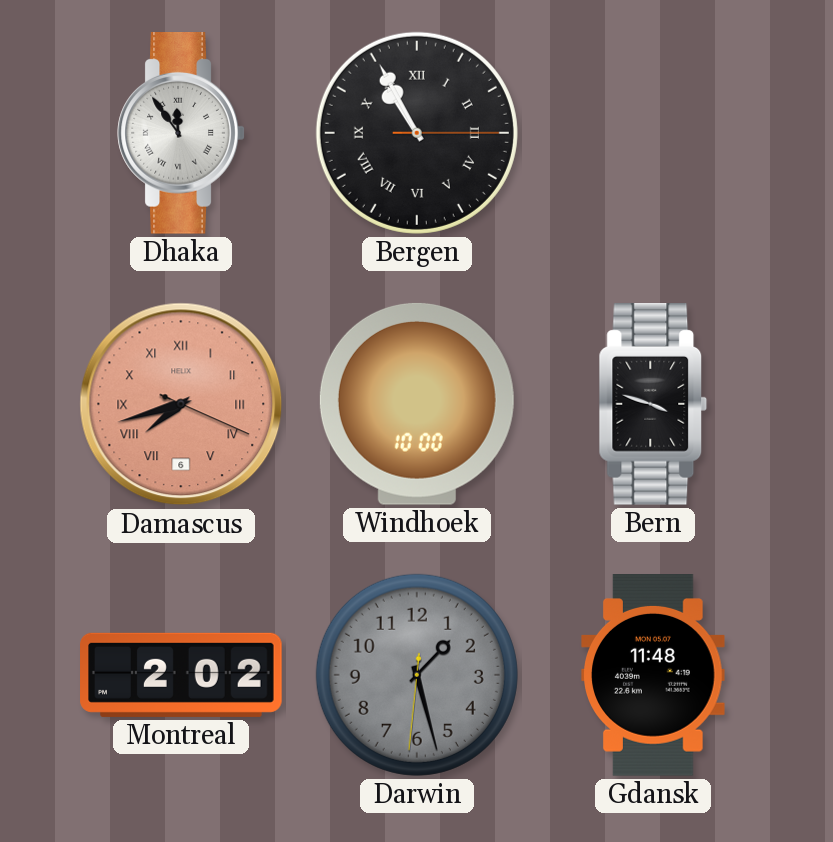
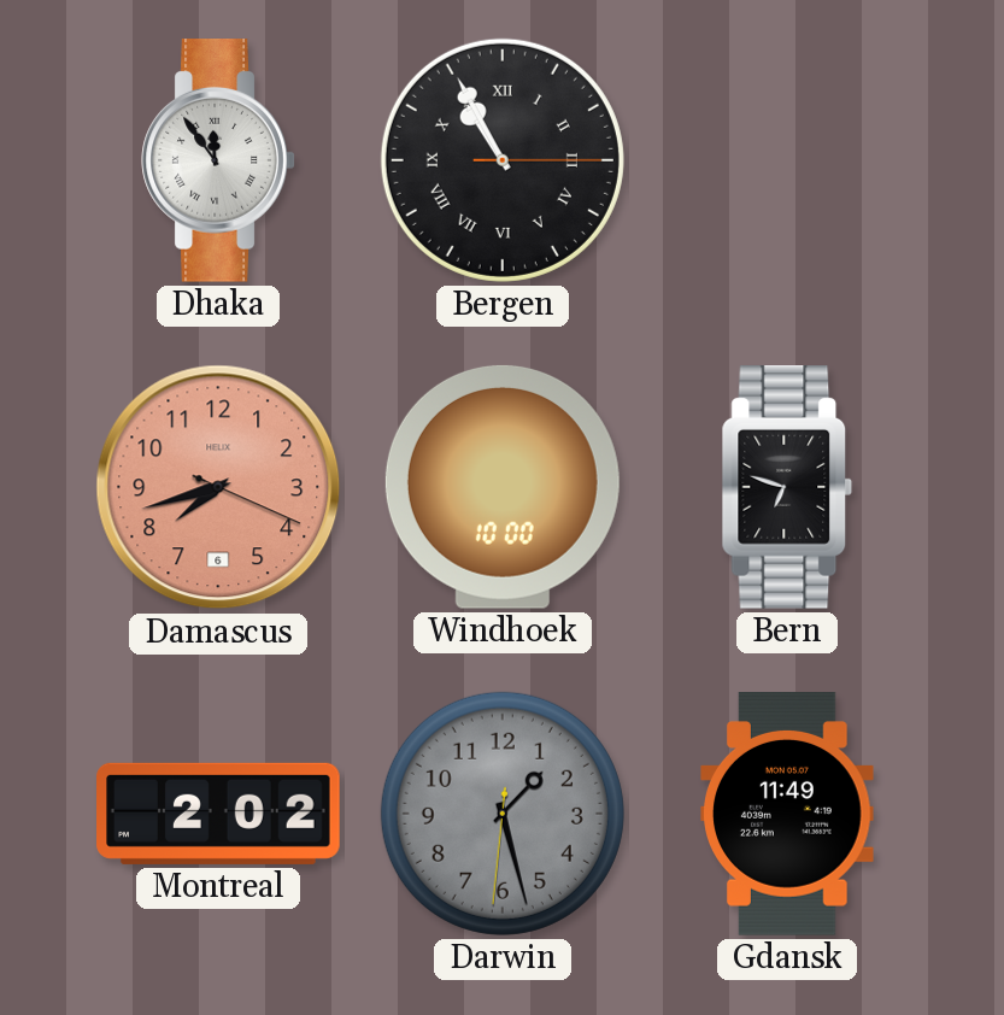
Damascus numerals: Roman -> Arabic (218, 487)
Bern: 3:48 -> 6:48 (787, 488)
Gdansk: 11:48 -> 11:49 (787, 815)
